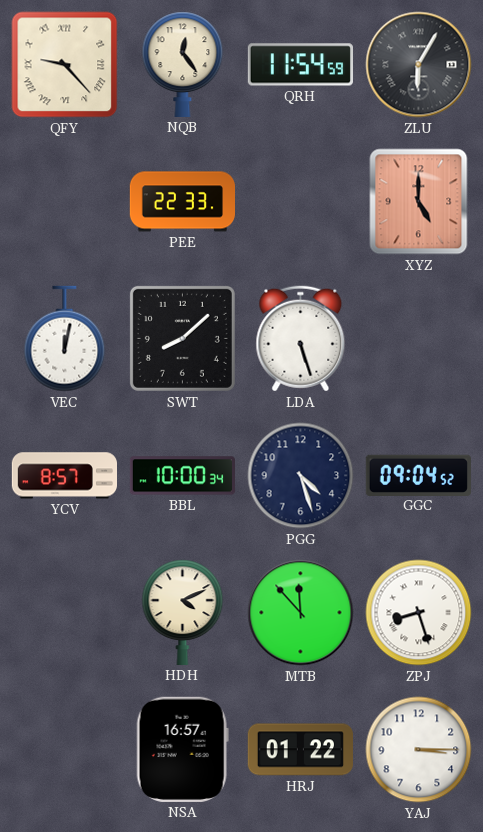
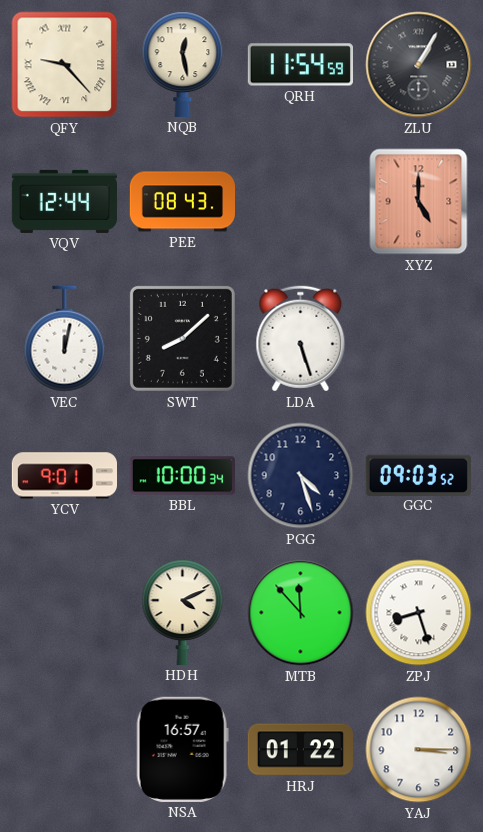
NQB: 12:24 -> 12:28 (183, 64)
ZLU: 6:05 -> 1:05 (419, 65)
VQV: none -> 12:44 (64, 201)
PEE: 22:33 -> 08:43 (182, 202)
YCV: 8:57 -> 9:01 (64, 476)
GGC: 09:04 -> 09:03 (418, 475)
